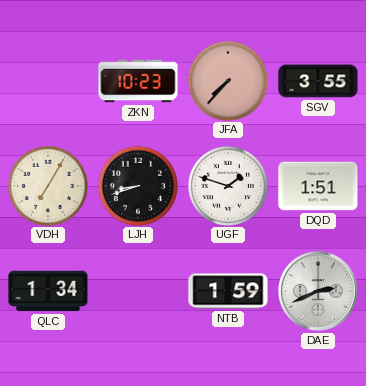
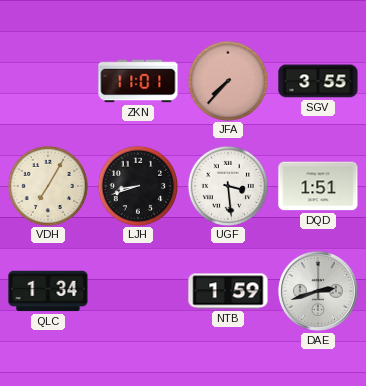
ZKN: 10:23 -> 11:01 (138, 81)
UGF: 1:48 -> 3:29 (227, 185)
DAE: 2:41 -> 2:42 (318, 291)
